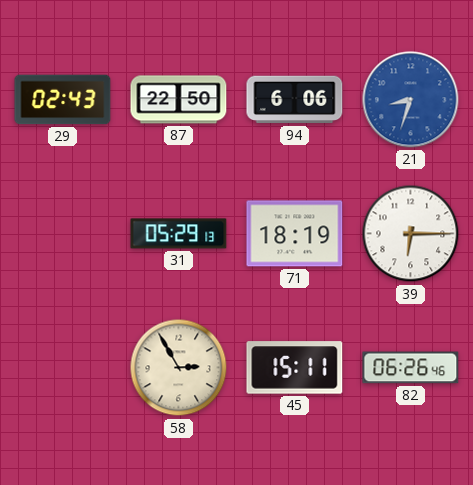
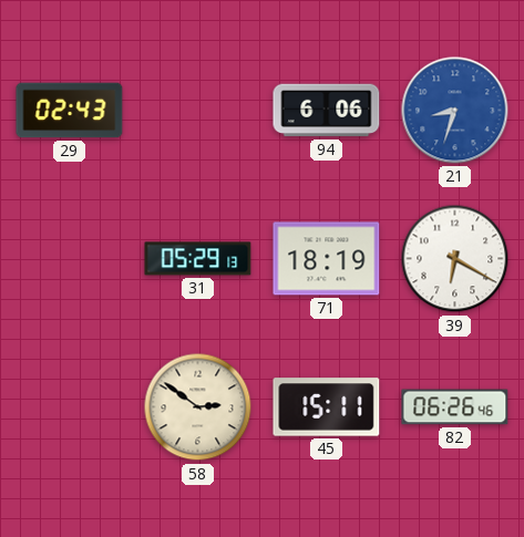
87: 22:50 -> none (179, 100)
39: 6:15 -> 6:20 (455, 259)
58: 2:55 -> 2:51 (198, 407)
